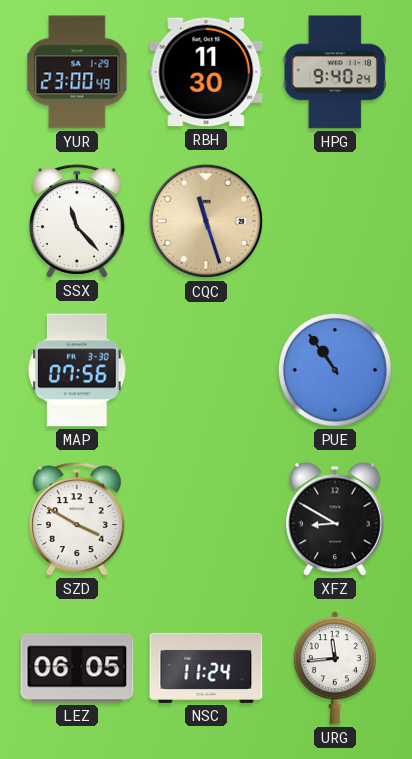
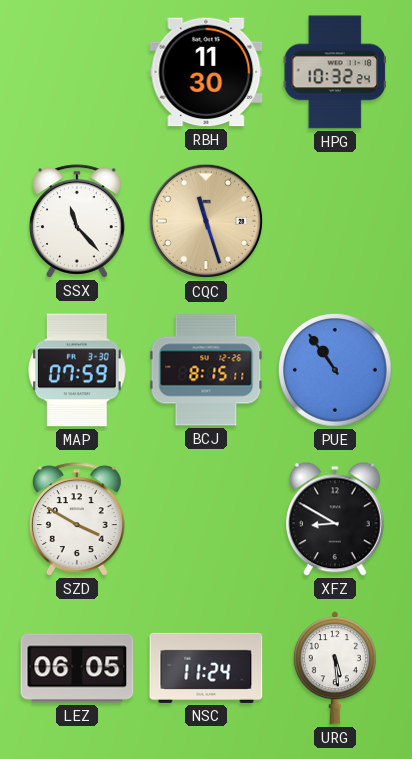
YUR: 23:00 -> none (77, 72)
HPG: 9:40 -> 10:32 (334, 72)
MAP: 07:56 -> 07:59 (77, 370)
BCJ: none -> 8:15 (206, 370)
URG: 11:44 -> 5:29 (335, 668)
